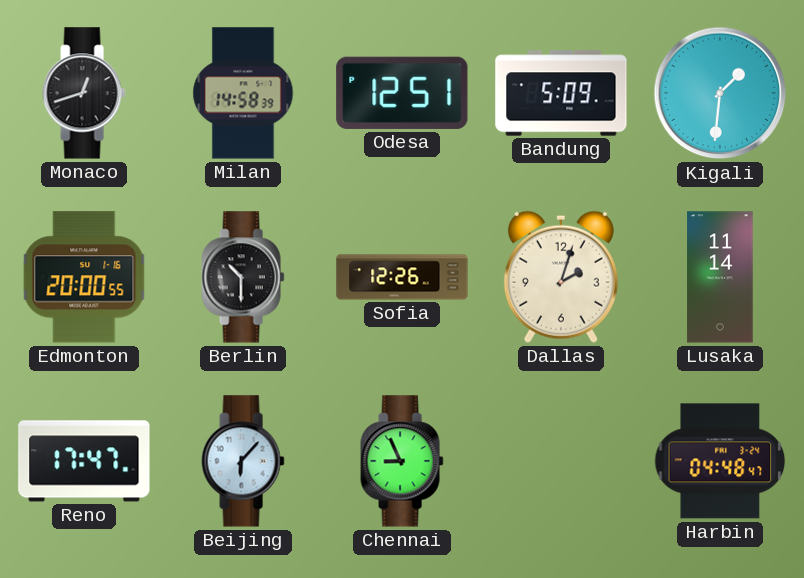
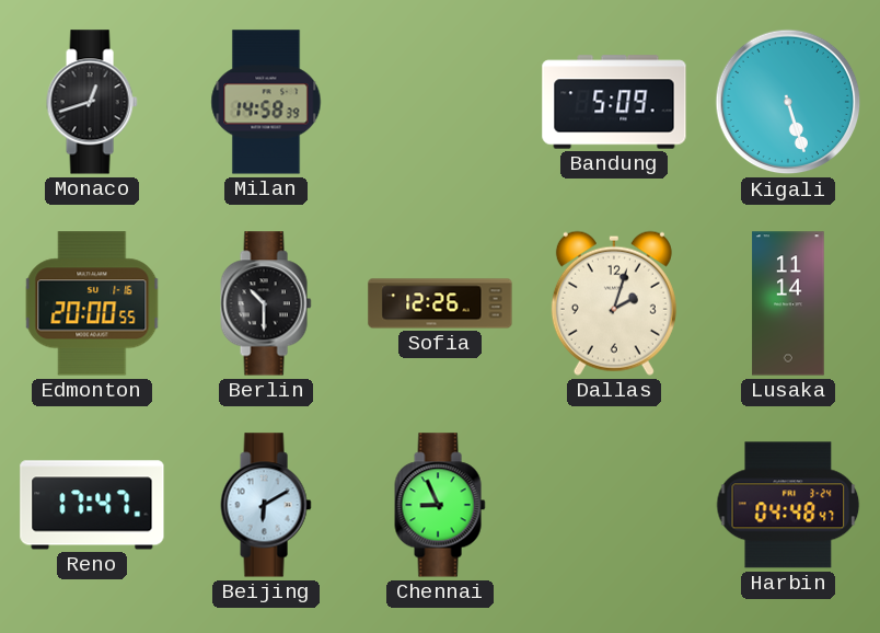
Odesa: 12:51 -> none (402, 93)
Kigali: 1:31 -> 5:27 (788, 102)
Beijing: 6:07 -> 6:10 (266, 505)
